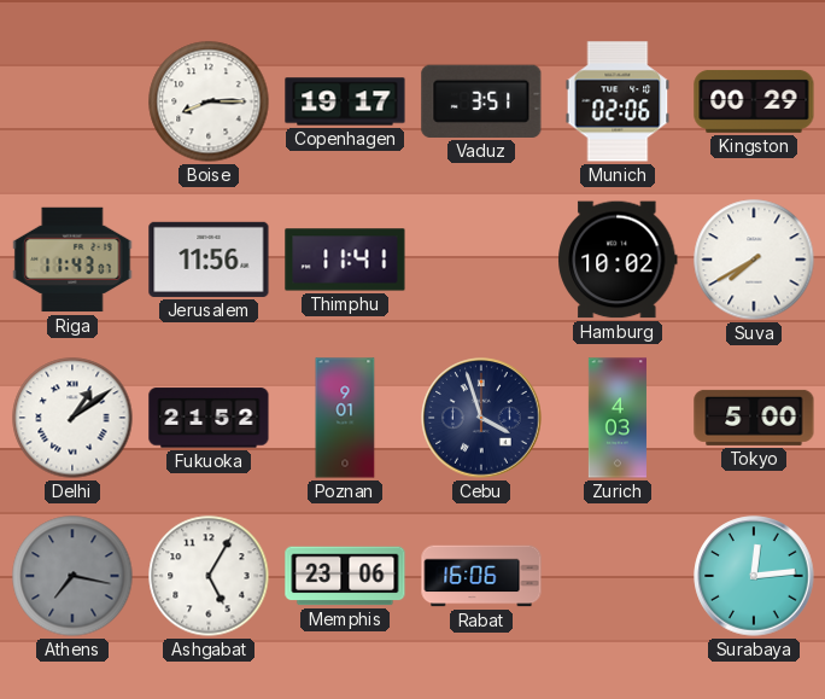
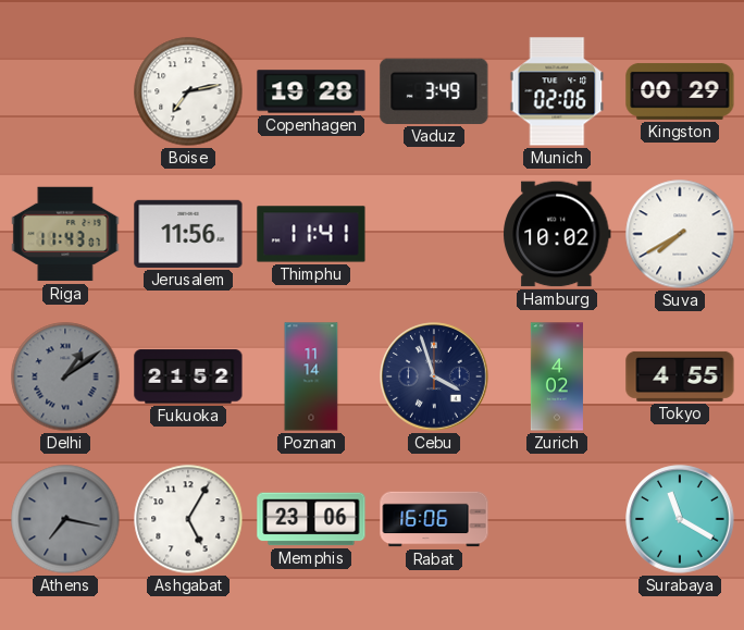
Boise: 8:15 -> 7:13 (188, 91)
Copenhagen: 19:17 -> 19:28 (311, 91)
Vaduz: 3:51 -> 3:49 (434, 91)
Delhi dial: white -> grey (65, 376)
Poznan: 9:01 -> 11:14 (311, 376)
Zurich: 4:03 -> 4:02 (557, 376)
Tokyo: 5:00 -> 4:55 (680, 376)
Surabaya: 12:14 -> 11:20 (680, 519)
